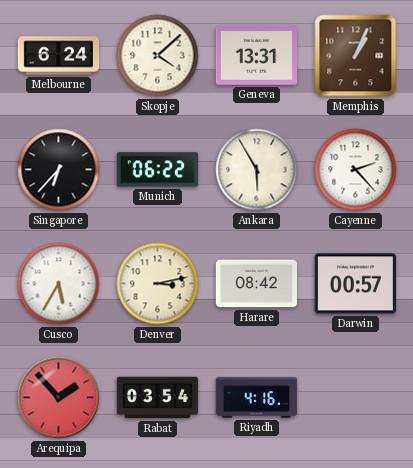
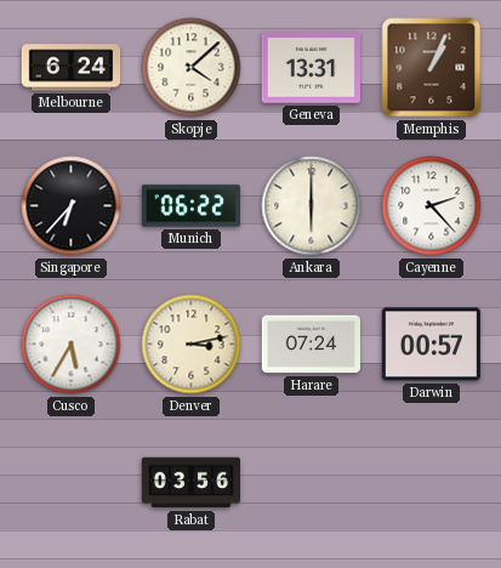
Ankara: 5:55 -> 6:00 (312, 206)
Harare: 08:42 -> 07:24 (311, 345)
Arequipa: 1:53 -> none (59, 398)
Rabat: 03:54 -> 03:56 (192, 483)
Riyadh: 4:16 -> none (257, 398)
